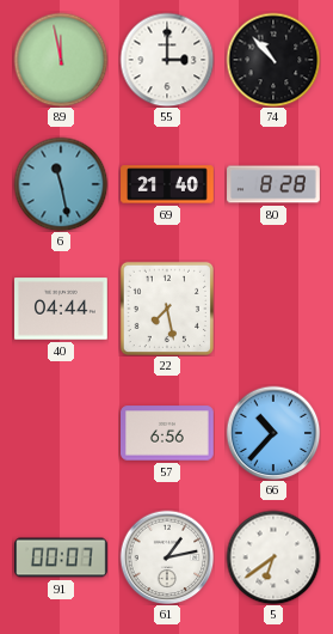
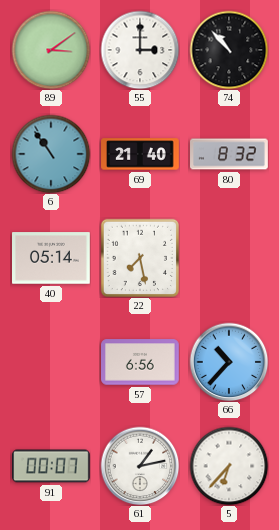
89: 11:58 -> 3:09 (51, 50)
6: 11:28 -> 10:54 (51, 154)
80: 8:28 -> 8:32 (229, 154)
40: 04:44 -> 05:14 (52, 258)
5: 6:39 -> 6:37 (229, 466)
